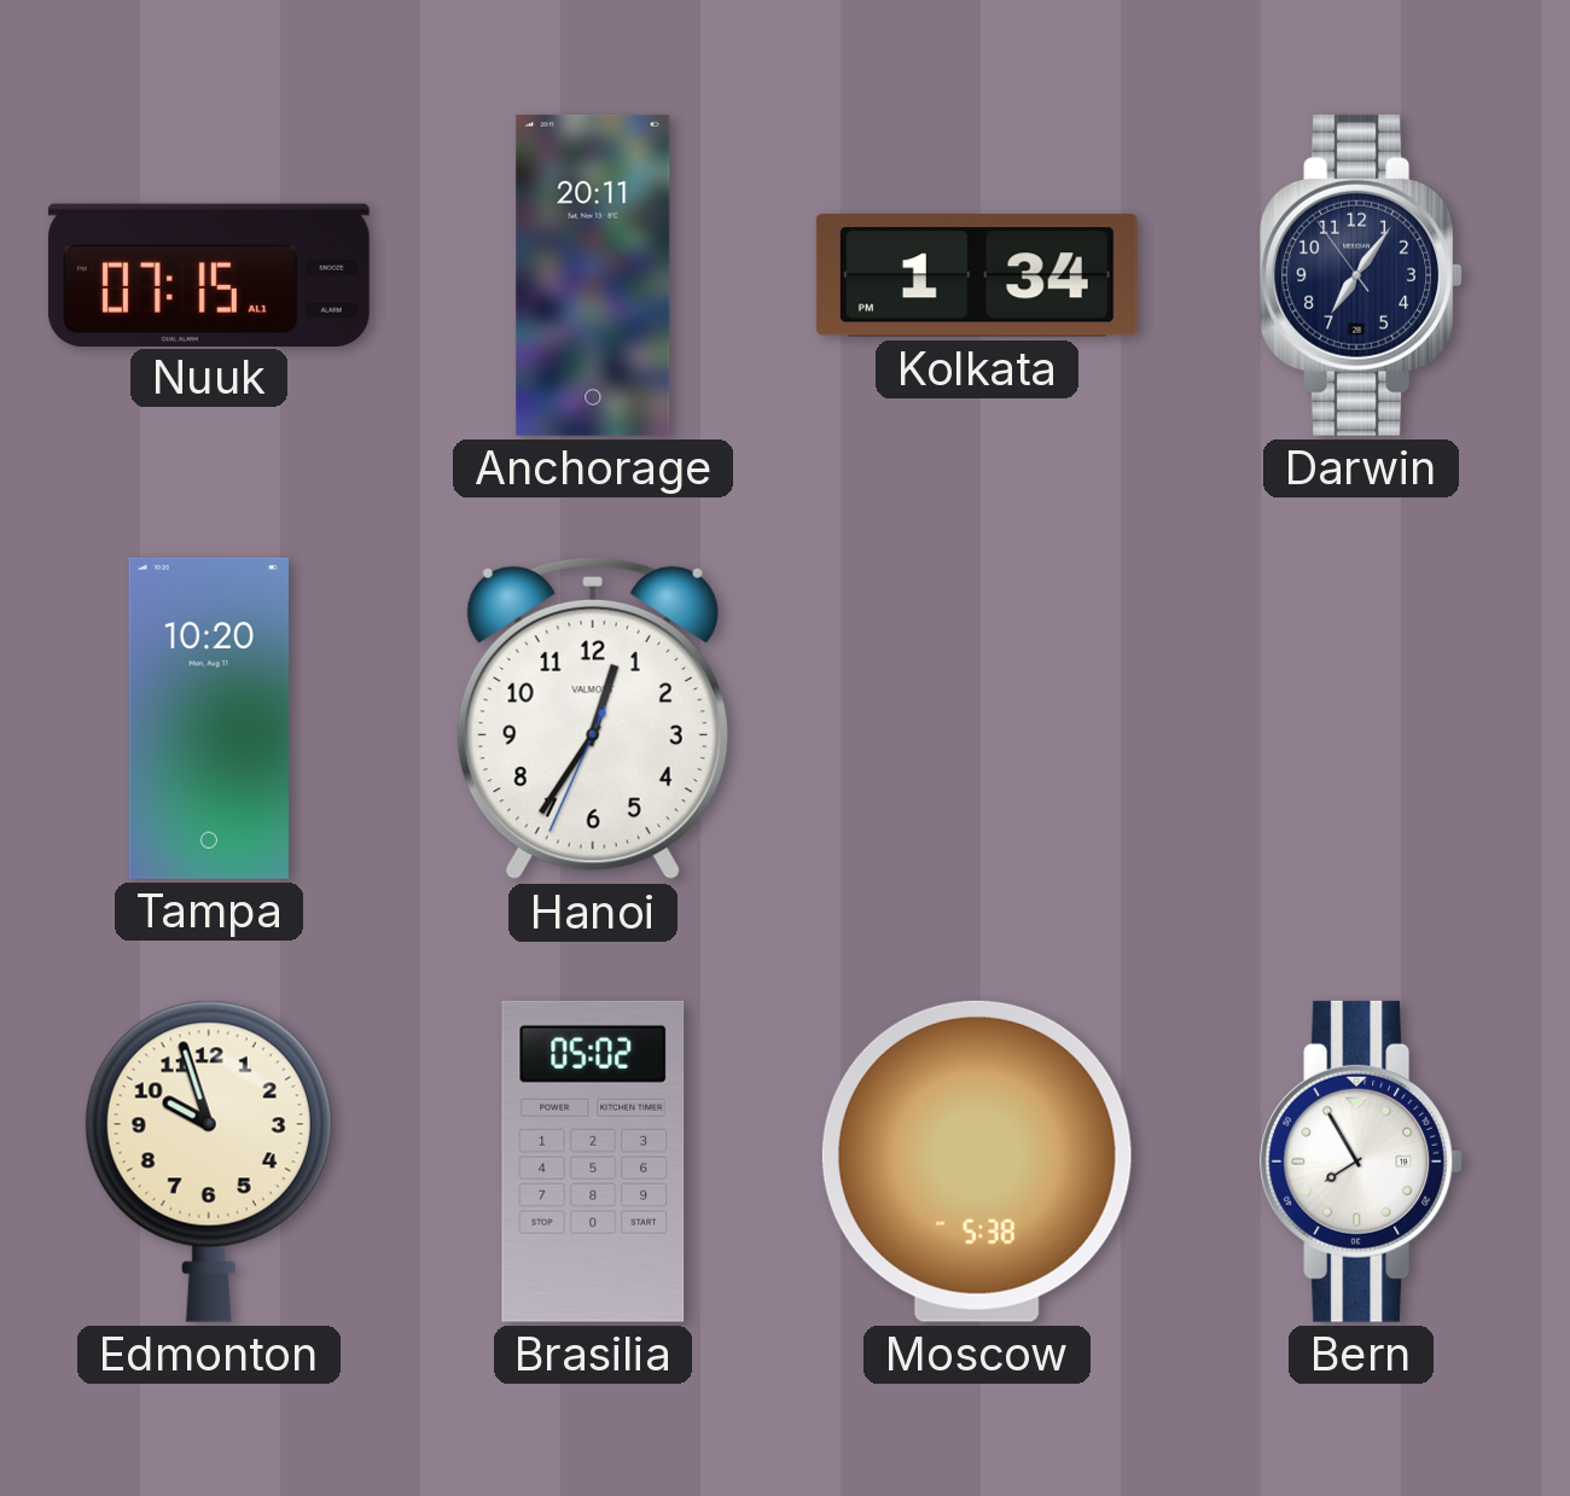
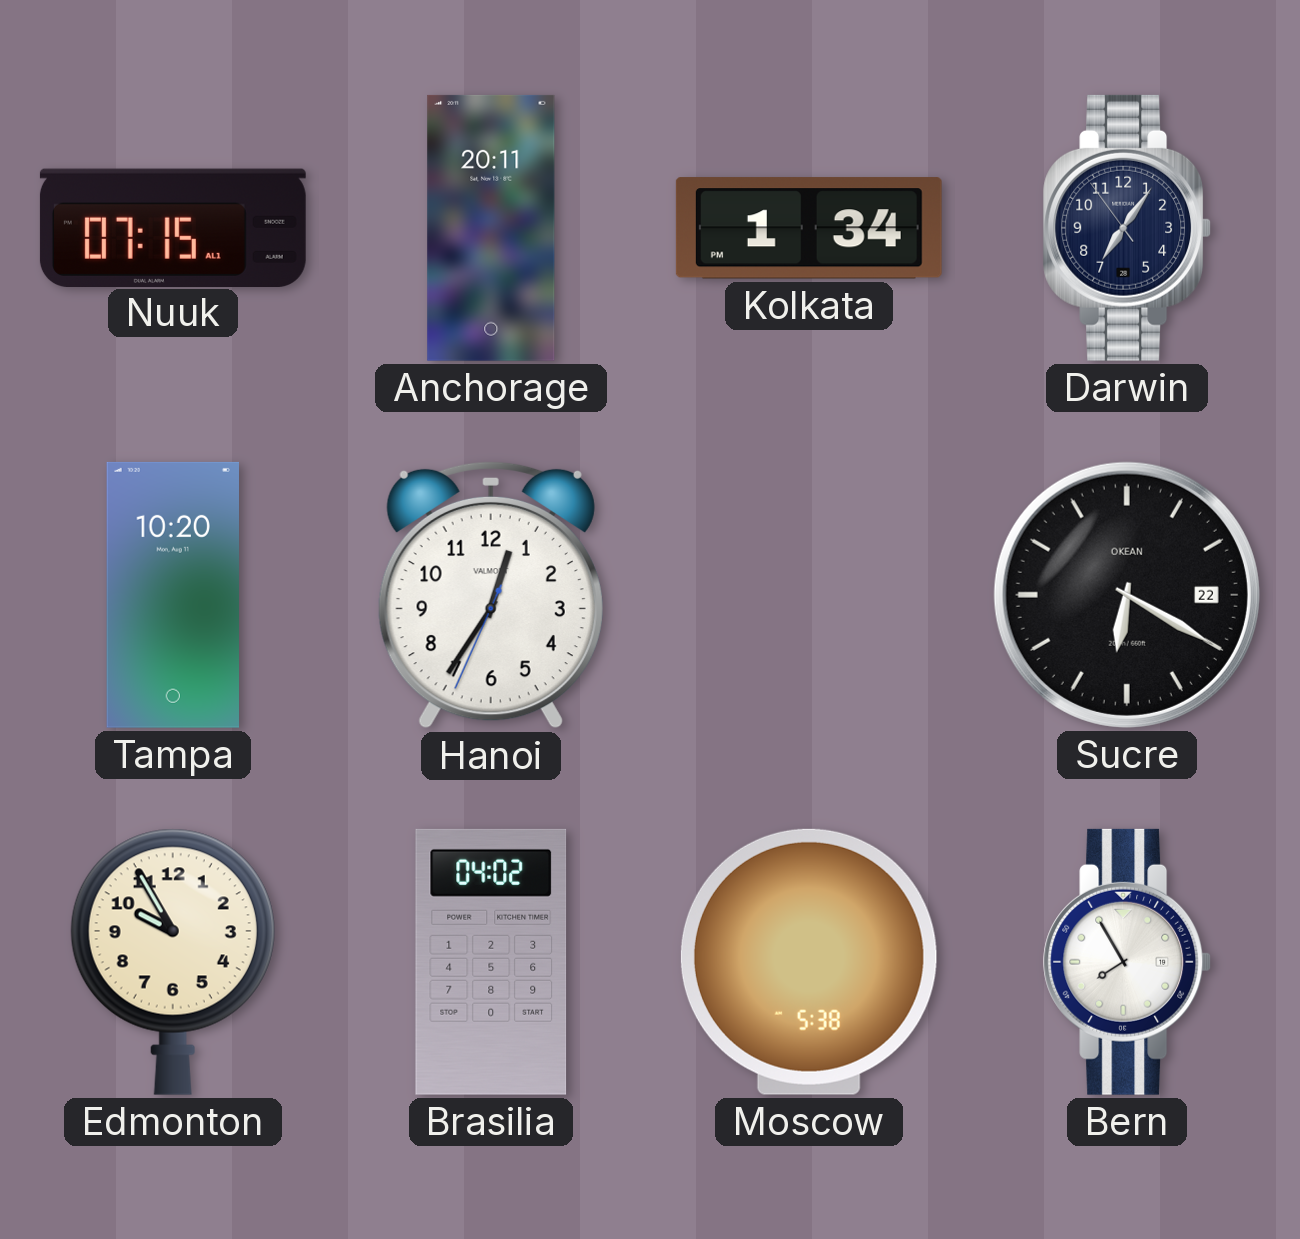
Sucre: none -> 6:20 (1127, 595)
Edmonton: 9:57 -> 9:55 (173, 962)
Brasilia: 05:02 -> 04:02 (491, 962)
